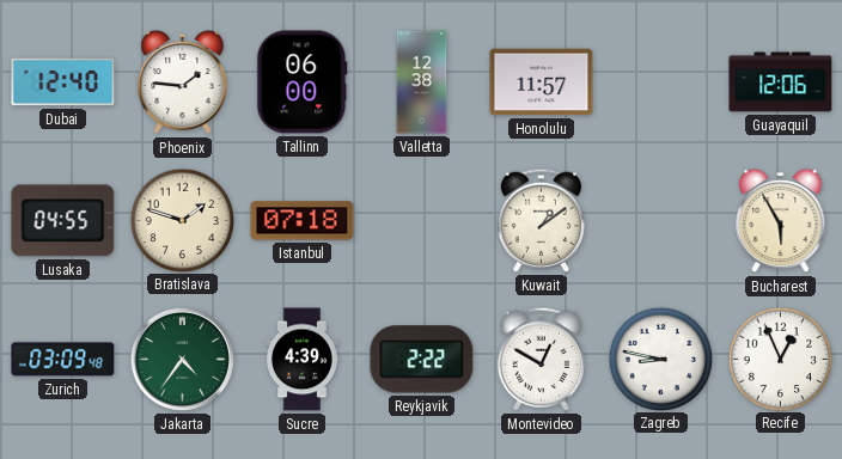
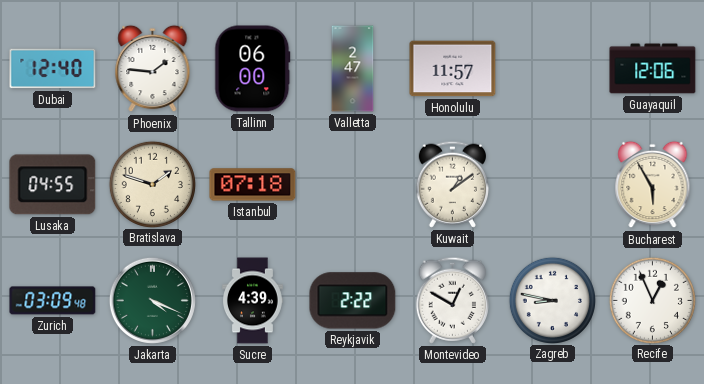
Valletta: 12:38 -> 2:47 (353, 69)
Jakarta: 4:36 -> 4:19 (152, 300)
